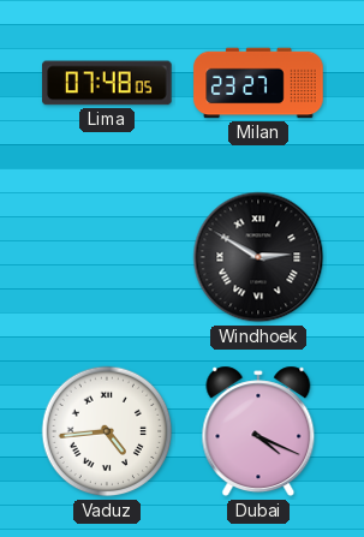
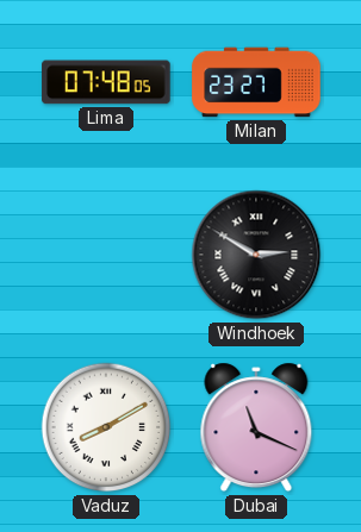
Vaduz: 4:44 -> 8:10 (106, 427)
Dubai: 4:19 -> 11:19 (256, 427)
